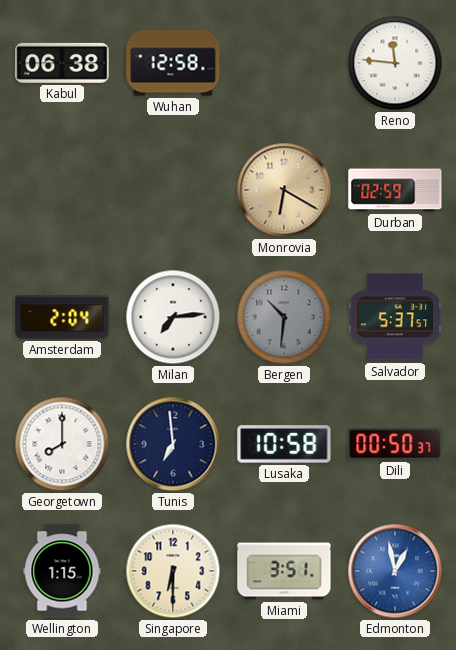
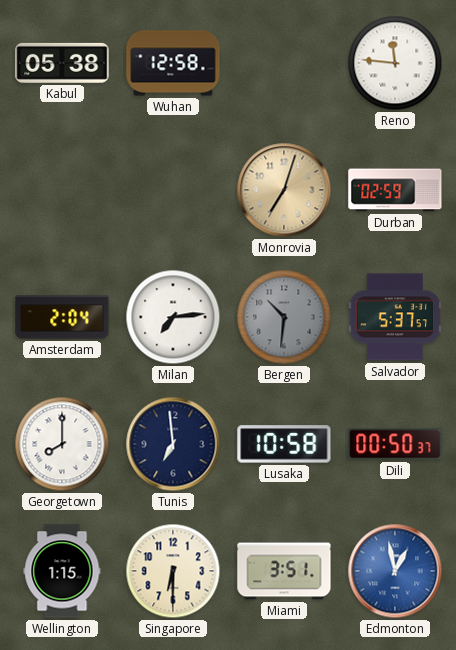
Kabul: 06:38 -> 05:38 (62, 63)
Monrovia: 6:20 -> 7:03 (284, 190)
